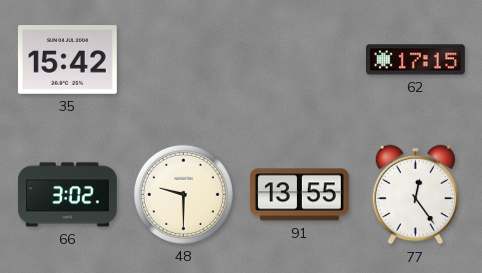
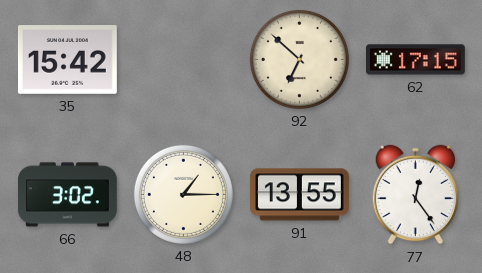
92: none -> 6:52 (299, 59)
48: 9:30 -> 1:15 (183, 194)
